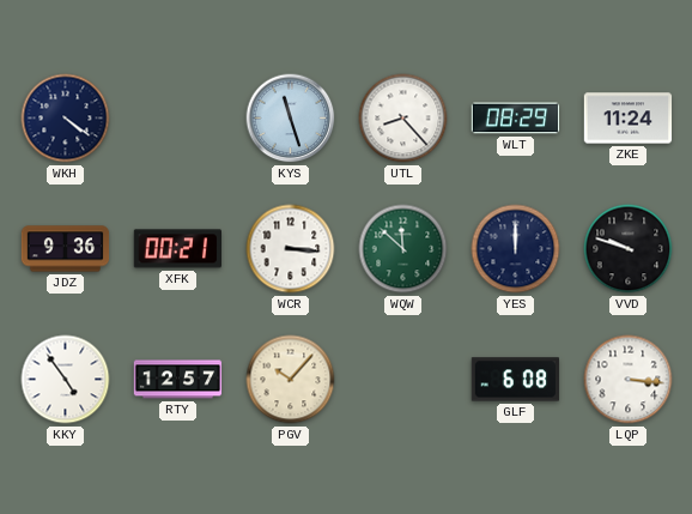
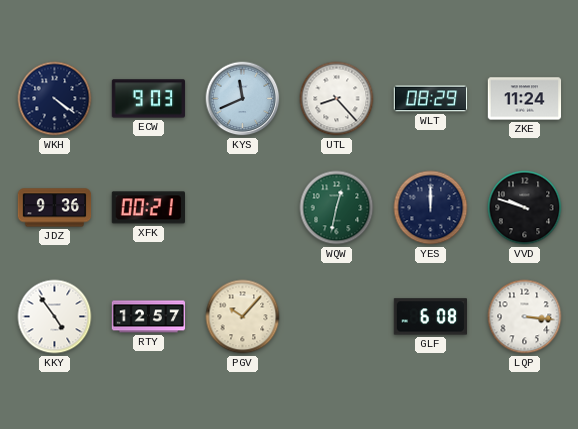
ECW: none -> 9:03 (149, 99)
KYS: 11:27 -> 11:41 (243, 99)
WCR: 3:16 -> none (291, 249)
WQW: 11:52 -> 12:32 (337, 208)
